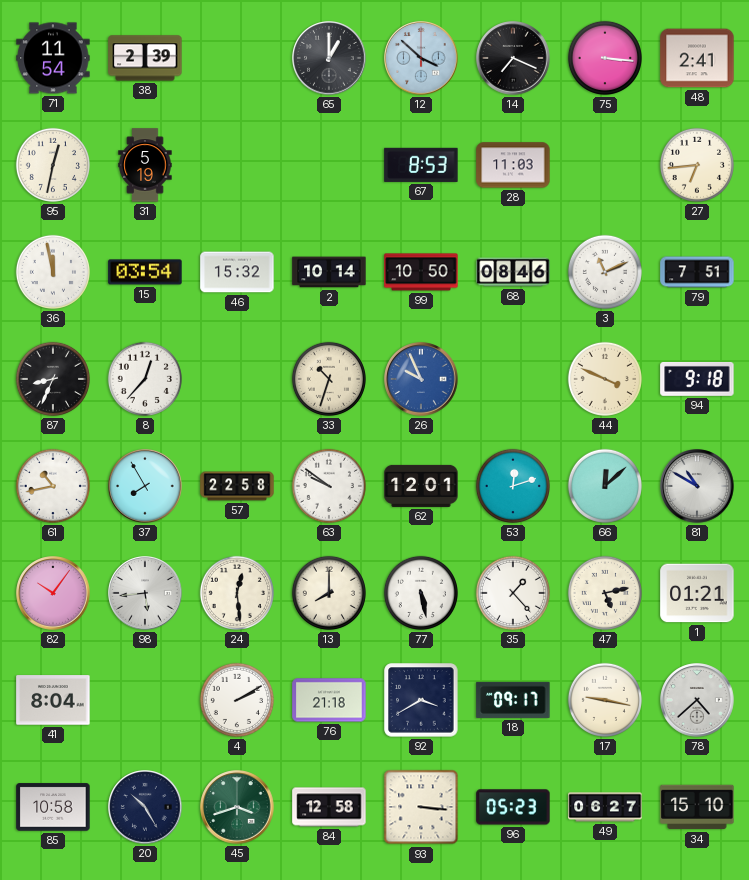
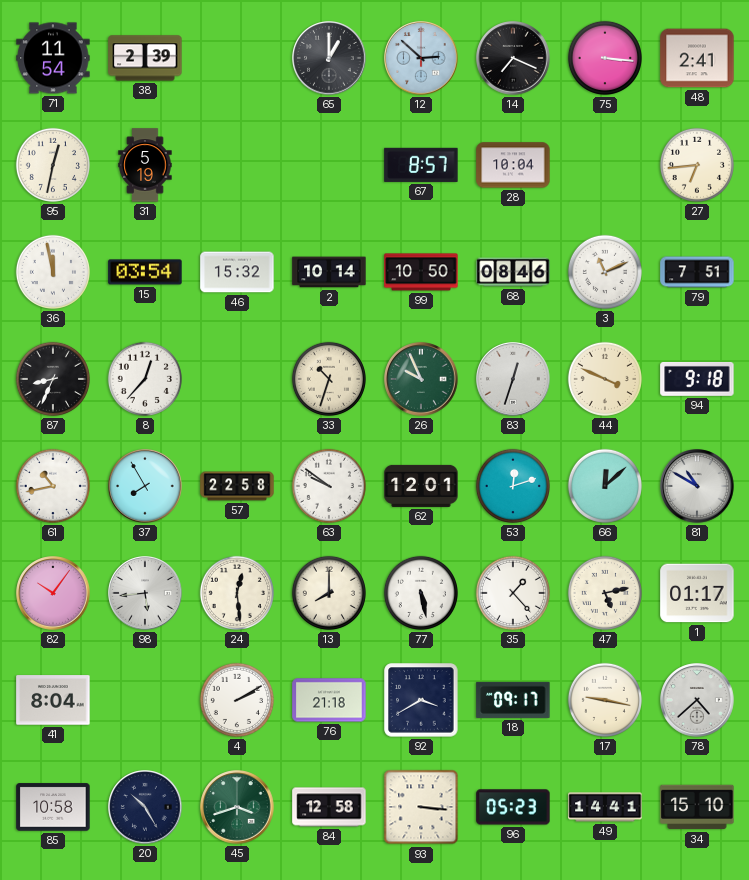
12: 3:52 -> 2:52 (421, 58)
67: 8:53 -> 8:57 (421, 165)
28: 11:03 -> 10:04 (513, 165)
26 dial: blue -> green (421, 379)
83: none -> 12:33 (513, 379)
1: 01:21 -> 01:17 (697, 593)
49: 06:27 -> 14:41 (605, 807)
